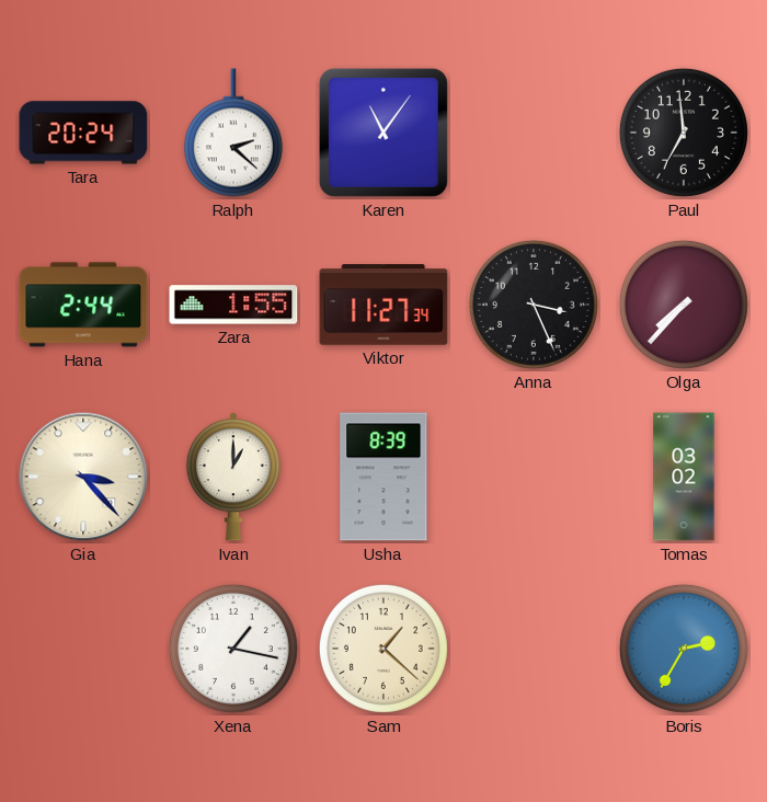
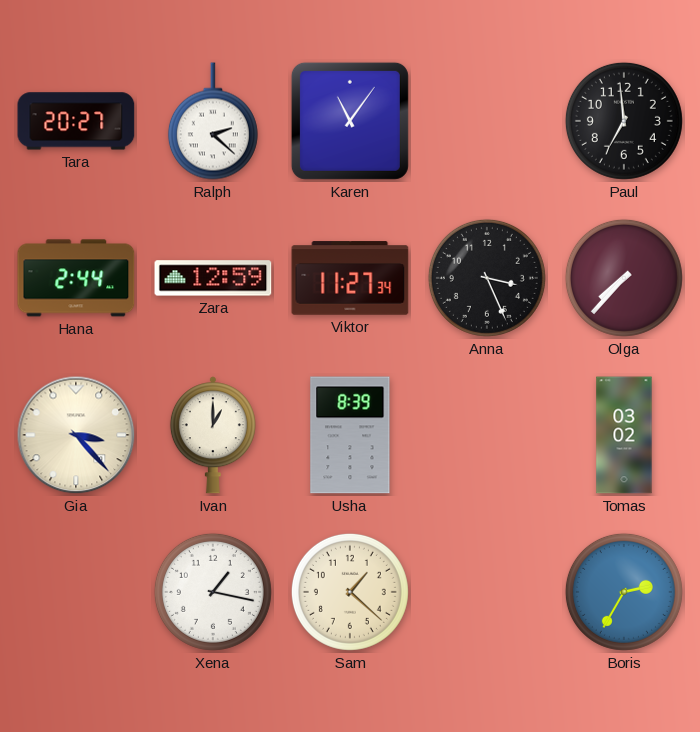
Tara: 20:24 -> 20:27 (76, 121)
Zara: 1:55 -> 12:59 (213, 278)
